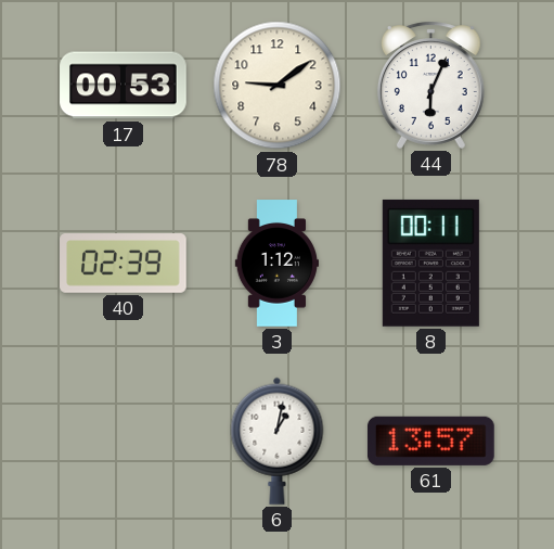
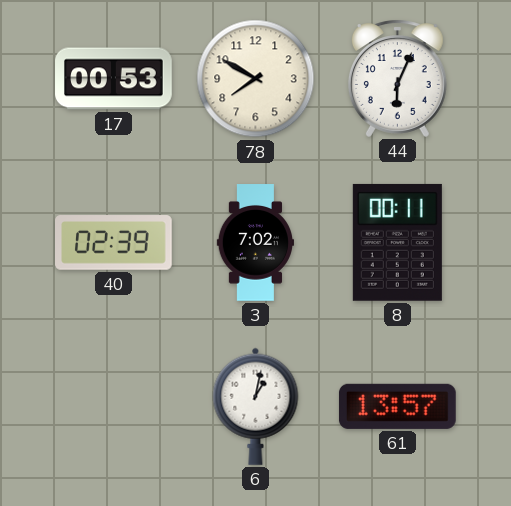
78: 9:09 -> 7:50 (256, 79)
3: 1:12 -> 7:02 (255, 243)
